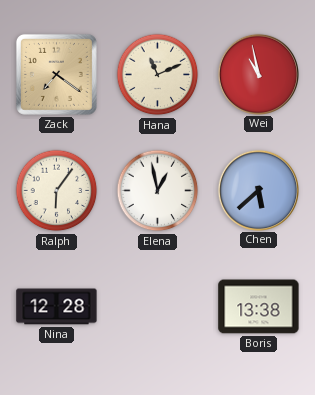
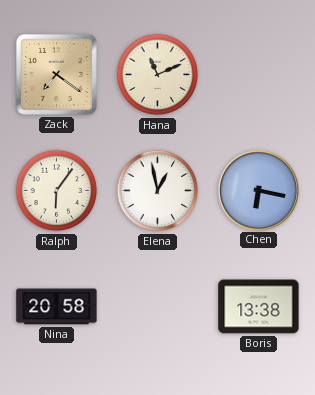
Wei: 10:58 -> none (258, 74)
Chen: 5:38 -> 6:17 (258, 190)
Nina: 12:28 -> 20:58 (57, 307)
